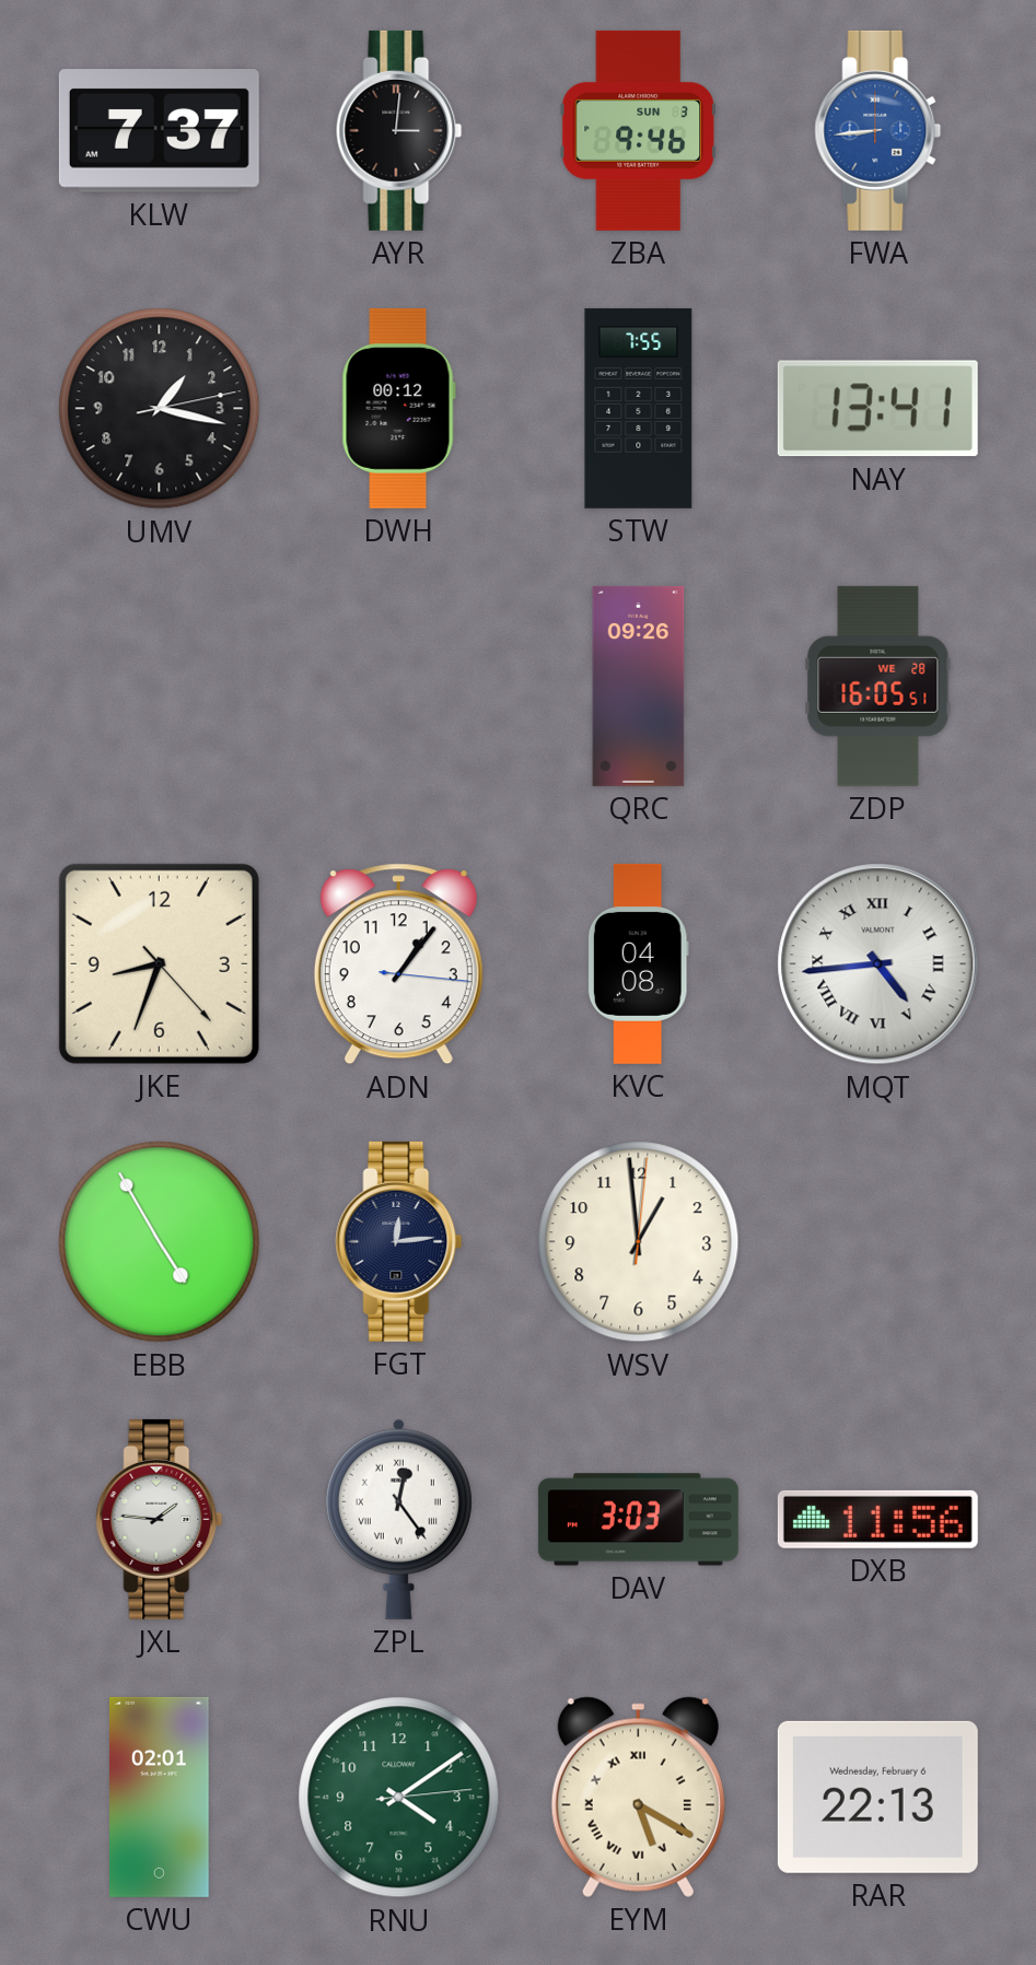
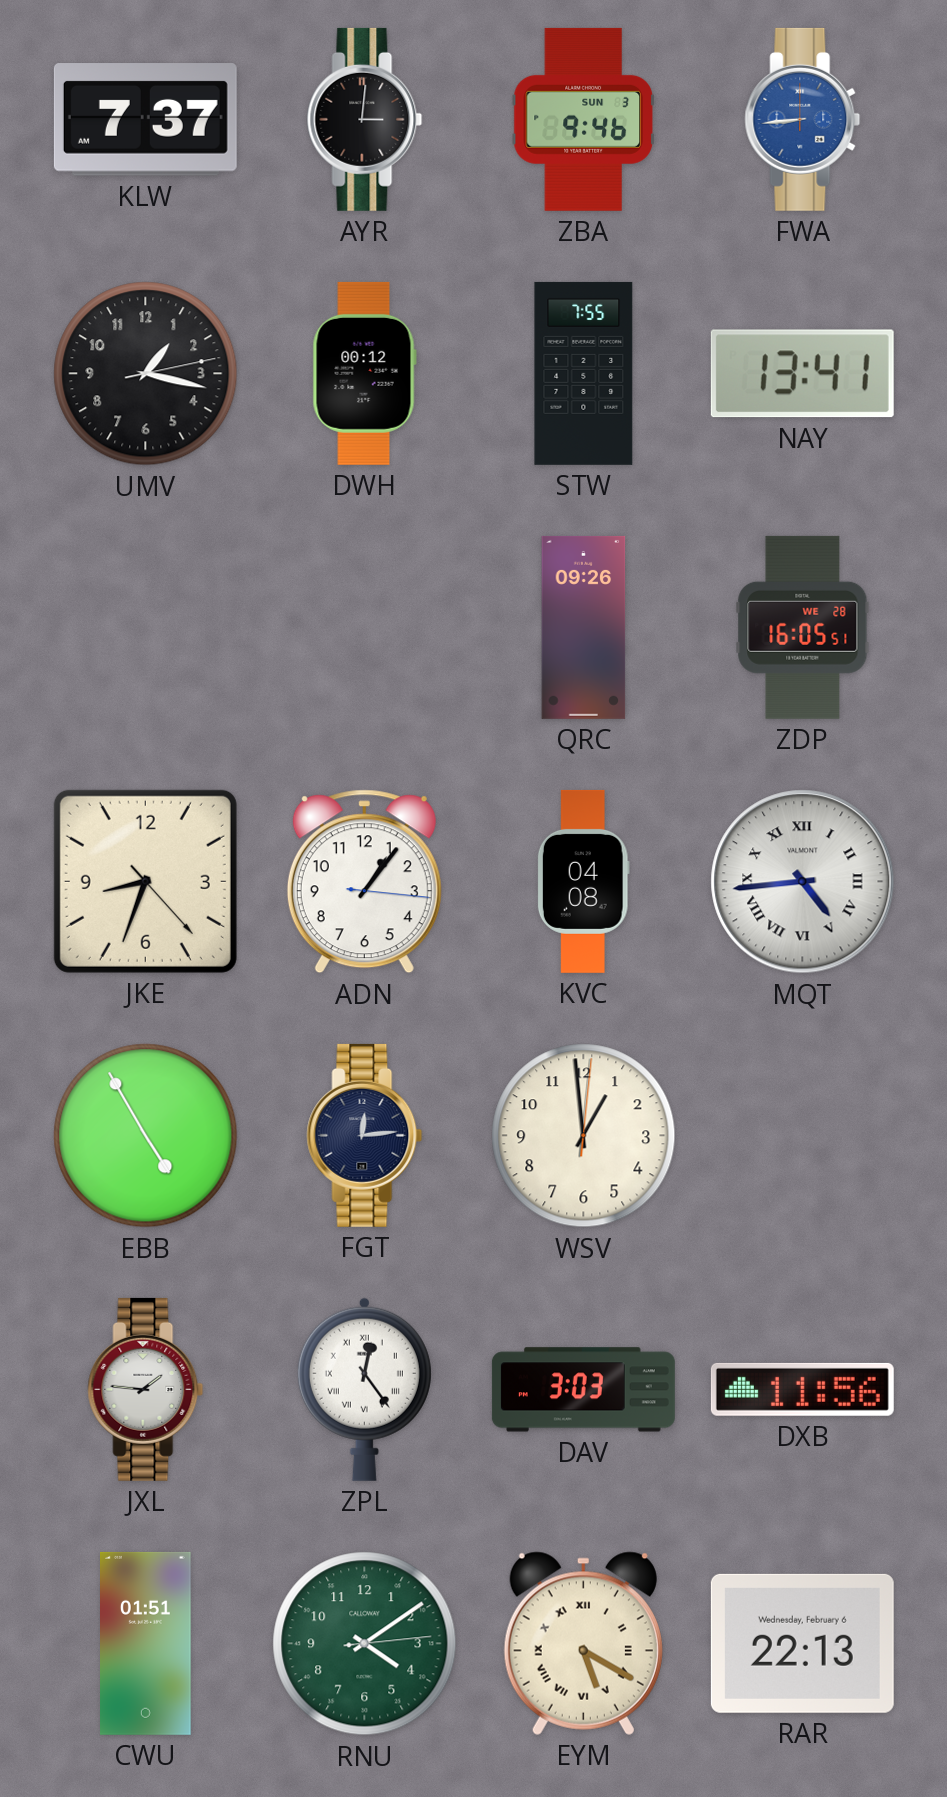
CWU: 02:01 -> 01:51 (146, 1643)
